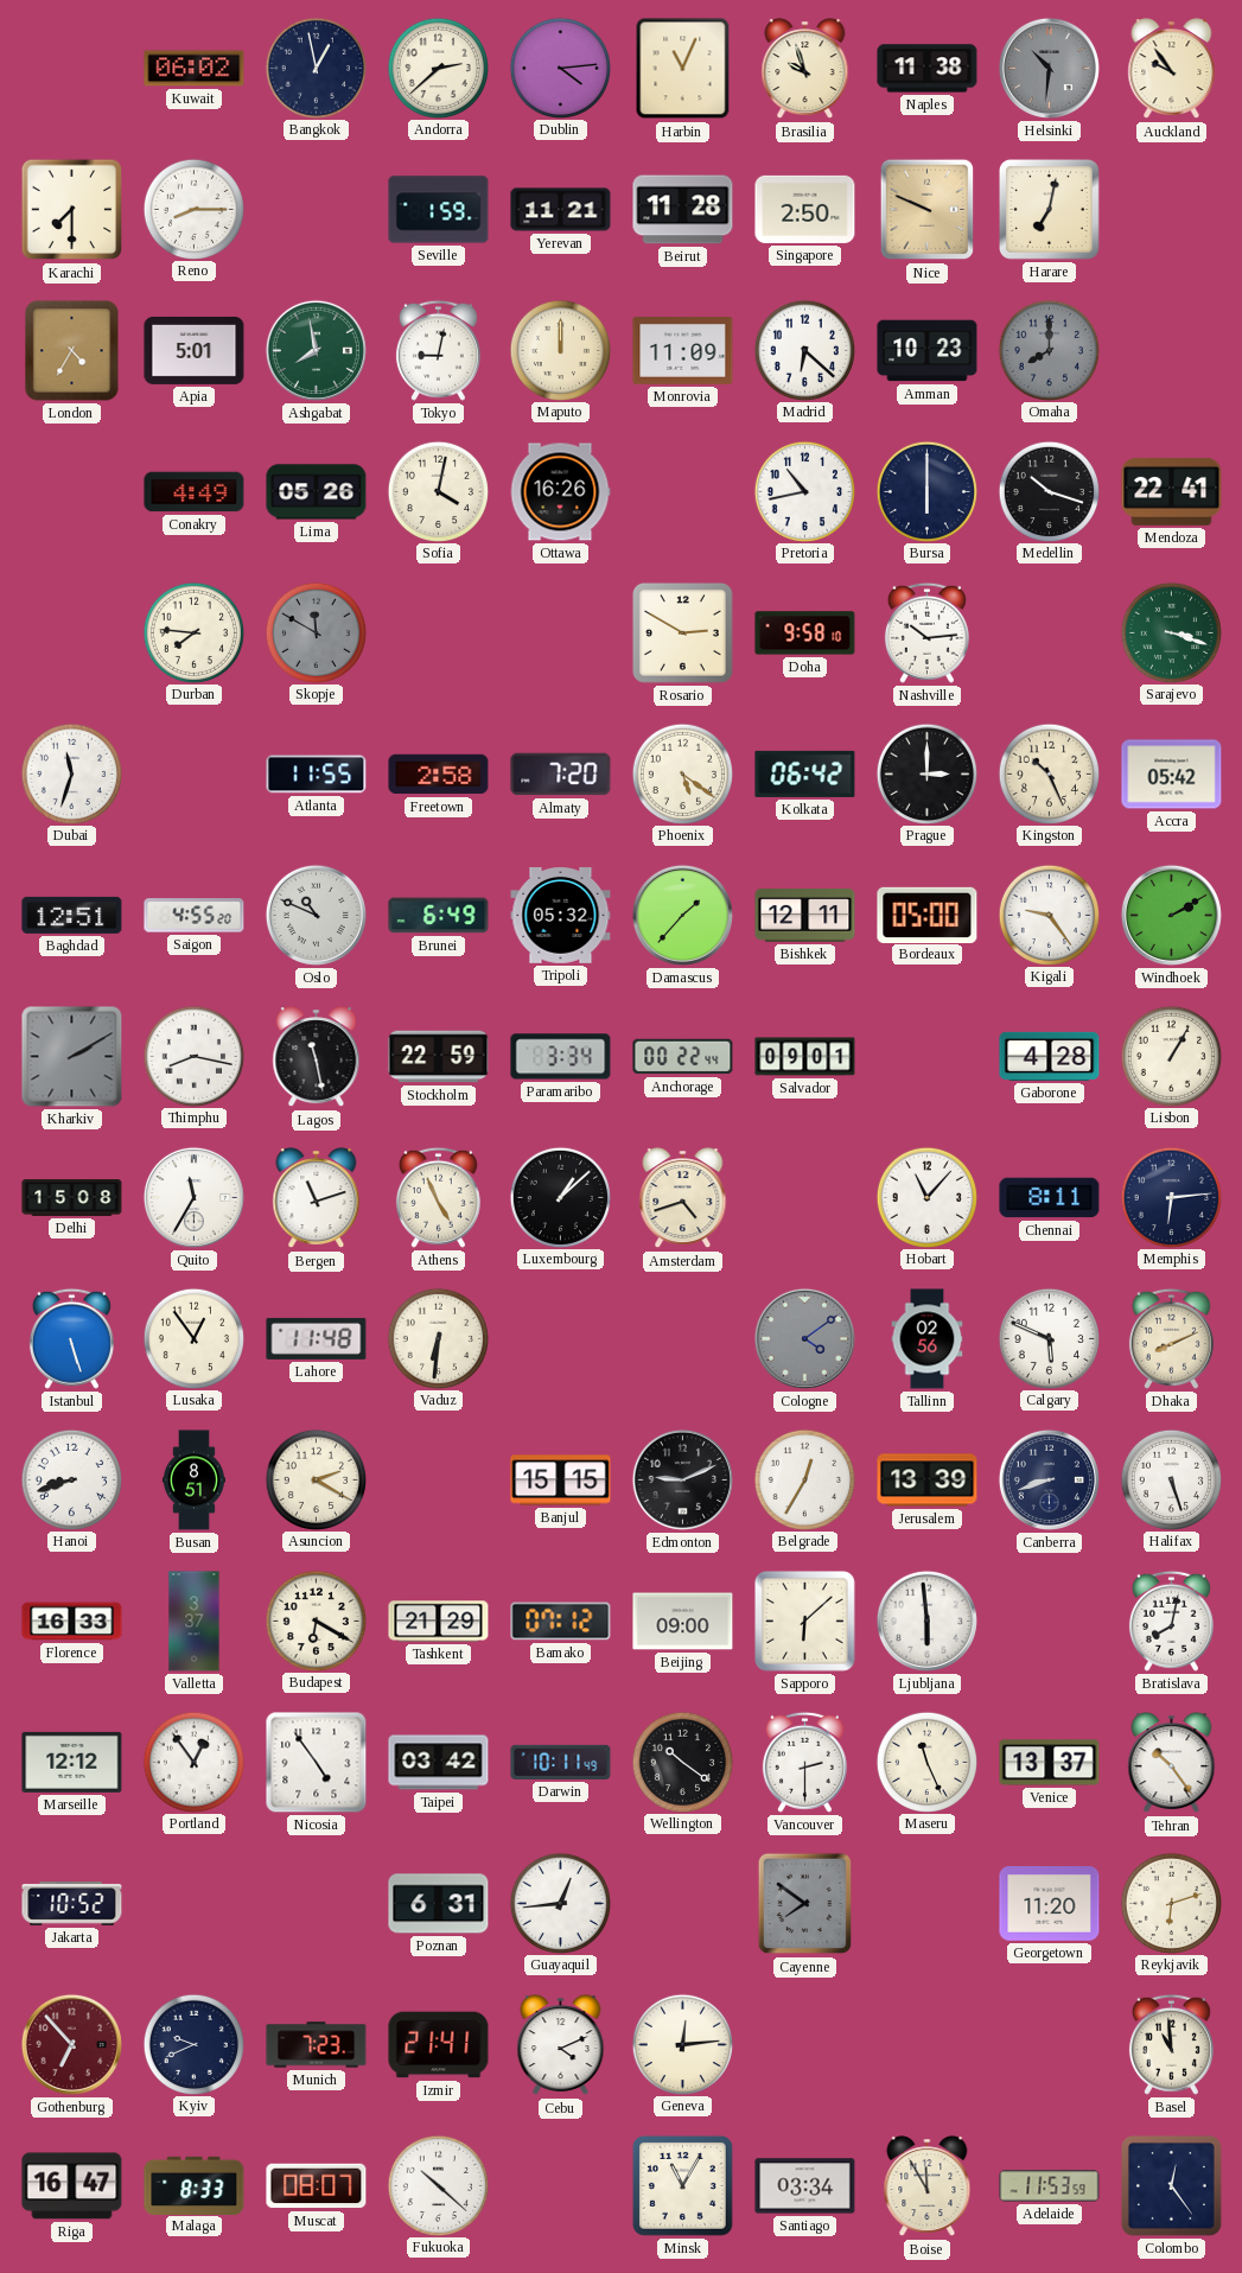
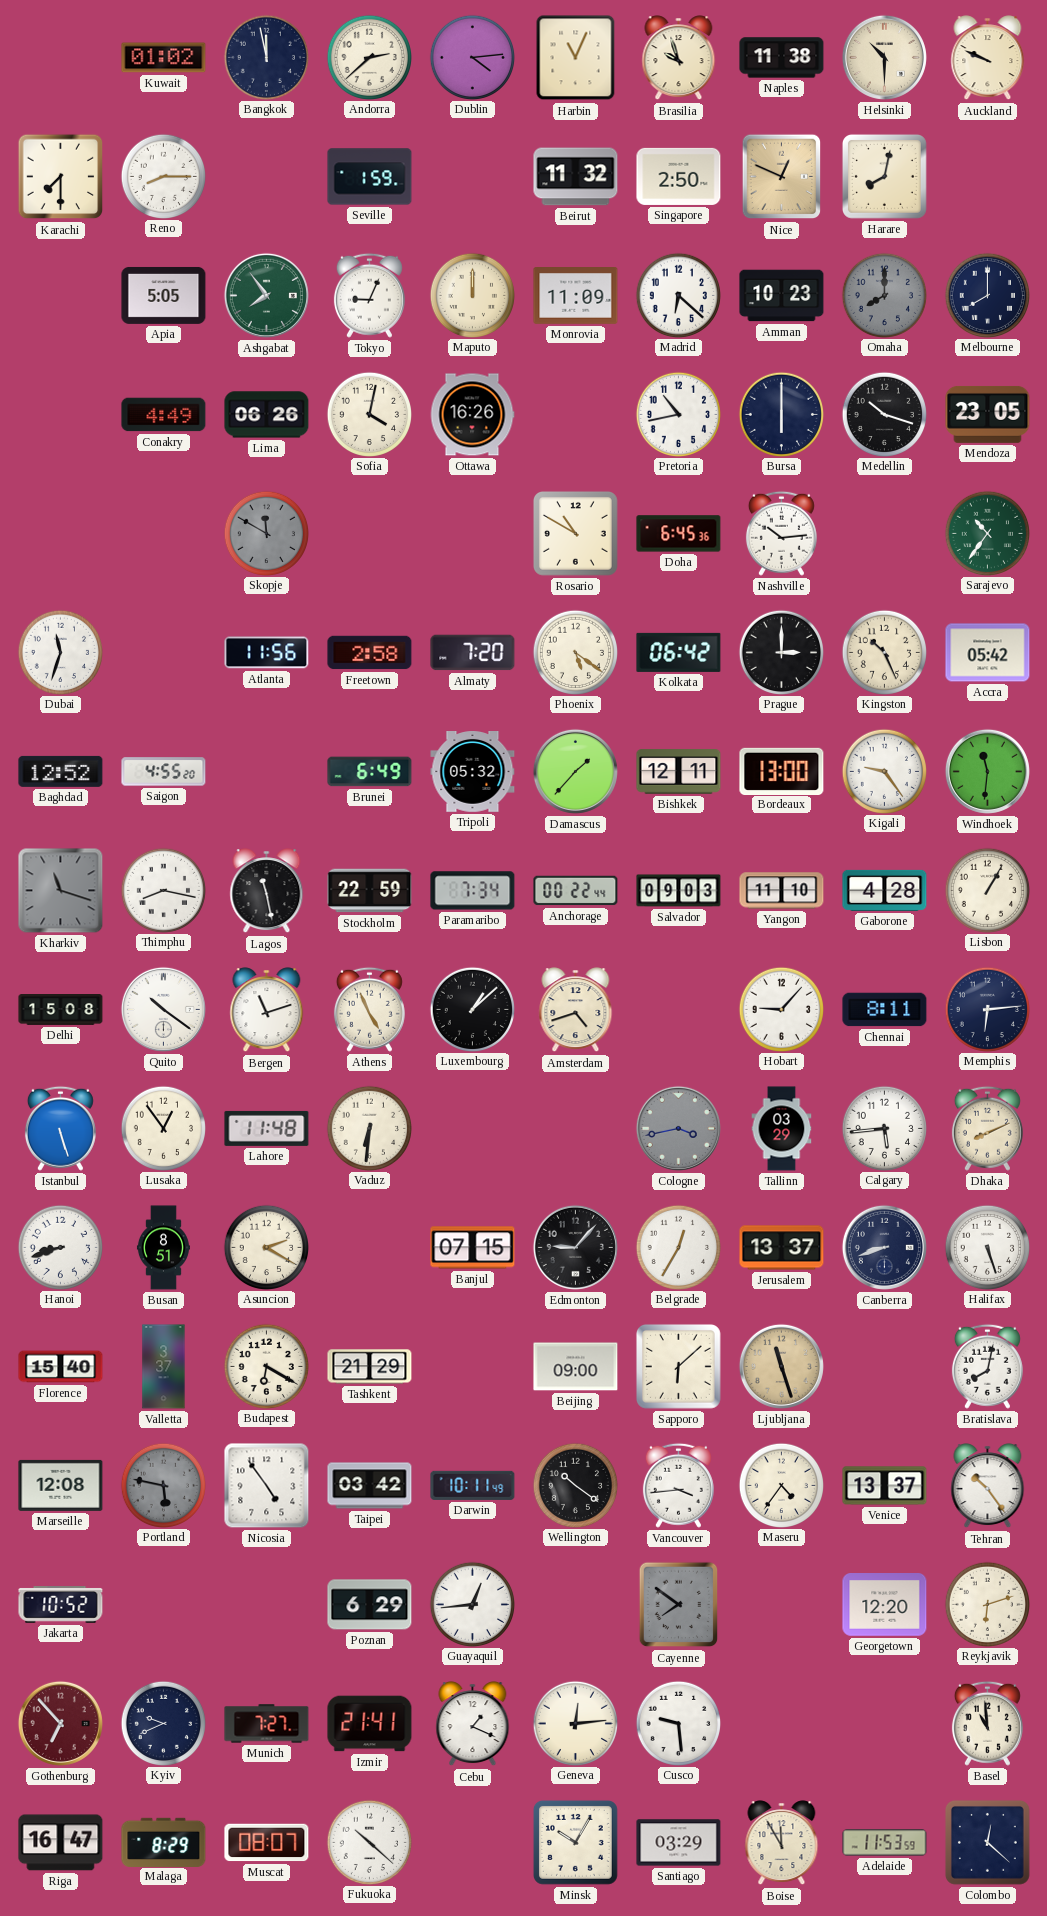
Kuwait: 06:02 -> 01:02 (164, 58)
Bangkok: 12:58 -> 11:58 (266, 57)
Helsinki: 10:31 -> 10:30 (884, 57)
Helsinki dial: grey -> cream (884, 57)
Auckland: 9:54 -> 9:49 (988, 58)
Yerevan: 11:21 -> none (561, 210)
Beirut: 11:28 -> 11:32 (576, 177)
Nice: 9:49 -> 12:49 (782, 177)
Harare: 7:02 -> 8:02 (884, 176)
London: 4:35 -> none (72, 351)
Apia: 5:01 -> 5:05 (164, 295)
Ashgabat: 7:58 -> 7:54 (266, 295)
Tokyo: 9:02 -> 9:04 (369, 295)
Melbourne: none -> 8:00 (987, 295)
Lima: 05:26 -> 06:26 (267, 415)
Mendoza: 22:41 -> 23:05 (988, 414)
Durban: 7:46 -> none (193, 632)
Rosario: 2:50 -> 10:50 (575, 533)
Doha: 9:58 -> 6:45 (679, 534)
Sarajevo: 3:18 -> 10:36 (987, 533)
Atlanta: 11:55 -> 11:56 (267, 653)
Baghdad: 12:51 -> 12:52 (61, 771)
Oslo: 10:49 -> none (316, 915)
Bordeaux: 05:00 -> 13:00 (782, 771)
Windhoek: 2:10 -> 11:31 (987, 771)
Kharkiv: 2:10 -> 11:18 (61, 891)
Paramaribo: 3:34 -> 7:34 (473, 891)
Salvador: 09:01 -> 09:03 (679, 891)
Yangon: none -> 11:10 (782, 891)
Quito: 11:35 -> 10:21 (163, 1009)
Hobart: 11:07 -> 9:07 (781, 1009)
Cologne: 4:09 -> 3:43 (678, 1128)
Tallinn: 02:56 -> 03:29 (782, 1129)
Calgary: 5:49 -> 5:44 (884, 1128)
Banjul: 15:15 -> 07:15 (473, 1248)
Edmonton: 9:11 -> 9:07 (575, 1247)
Jerusalem: 13:39 -> 13:37 (782, 1248)
Florence: 16:33 -> 15:40 (61, 1367)
Bamako: 07:12 -> none (561, 1622)
Ljubljana: 5:59 -> 11:27 (781, 1366)
Ljubljana dial: white -> champagne (781, 1366)
Marseille: 12:12 -> 12:08 (61, 1485)
Portland: 12:54 -> 5:47 (163, 1485)
Portland dial: white -> grey (163, 1485)
Vancouver: 2:30 -> 3:44 (678, 1485)
Maseru: 11:26 -> 4:36 (781, 1485)
Poznan: 6:31 -> 6:29 (370, 1605)
Georgetown: 11:20 -> 12:20 (885, 1605)
Munich: 7:23 -> 7:27 (267, 1724)
Cebu: 4:11 -> 1:19 (473, 1724)
Cusco: none -> 9:29 (678, 1723)
Malaga: 8:33 -> 8:29 (164, 1842)
Minsk: 11:05 -> 10:05 (575, 1842)
Santiago: 03:34 -> 03:29 (679, 1843)
Colombo: 12:24 -> 12:22 (987, 1842)
